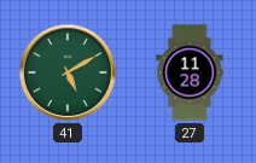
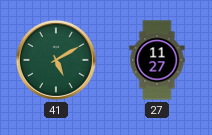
27: 11:28 -> 11:27 (157, 60)
